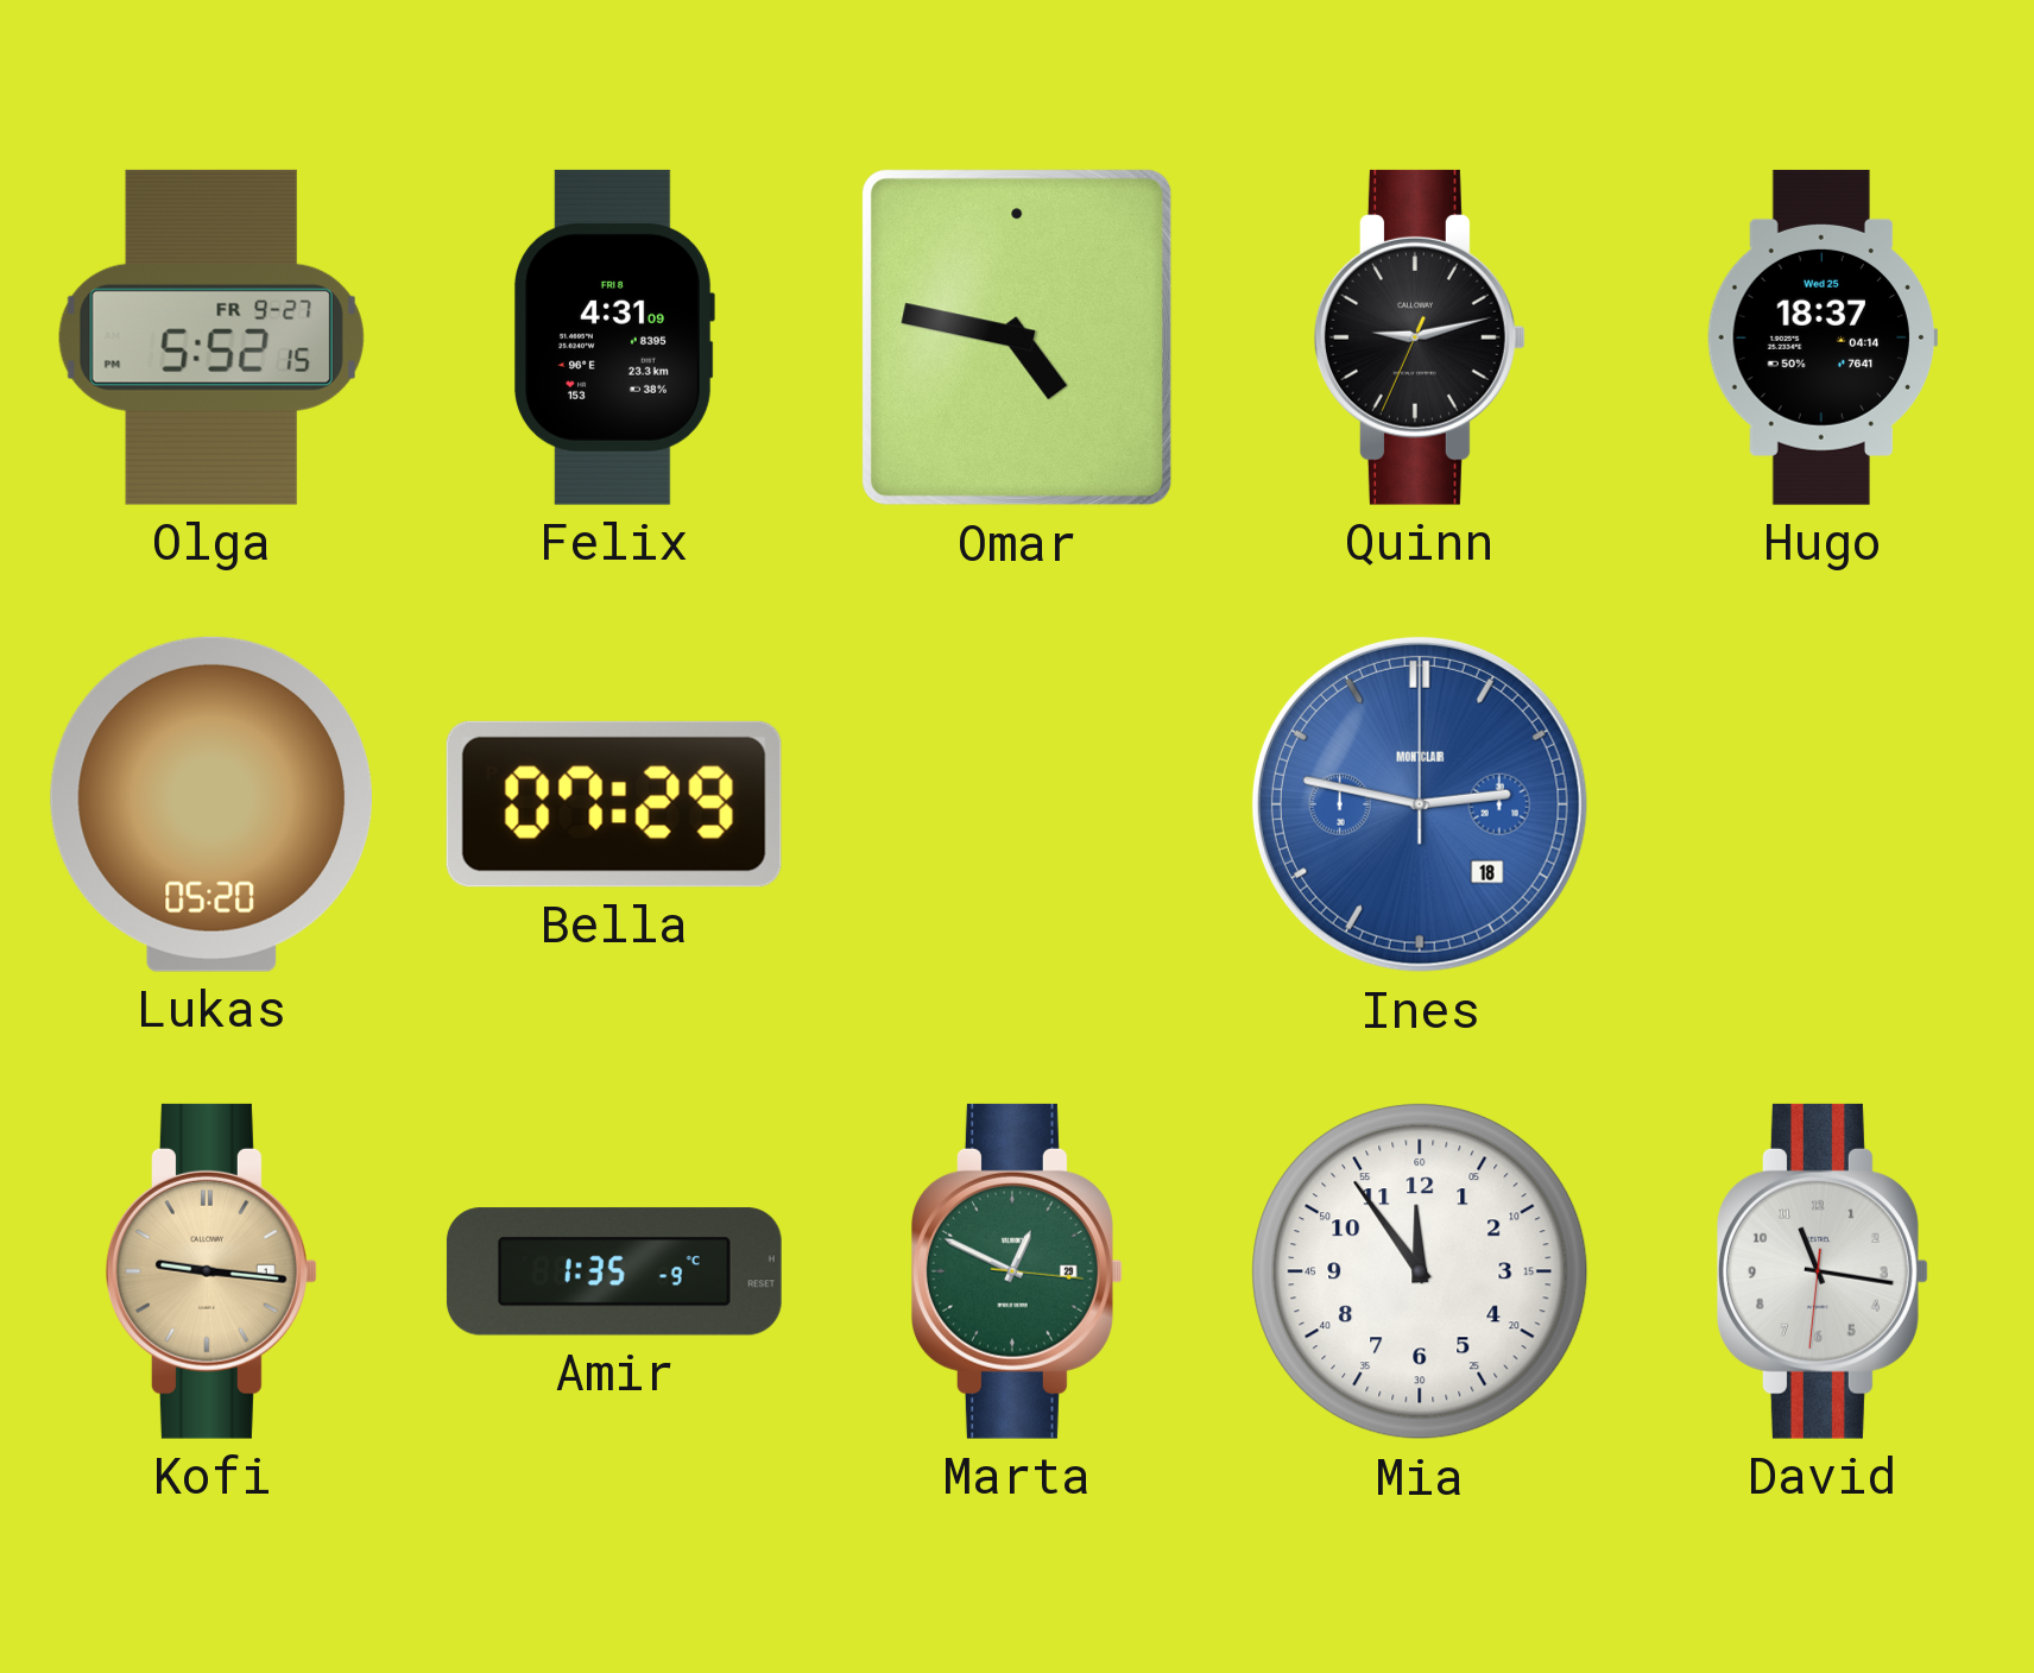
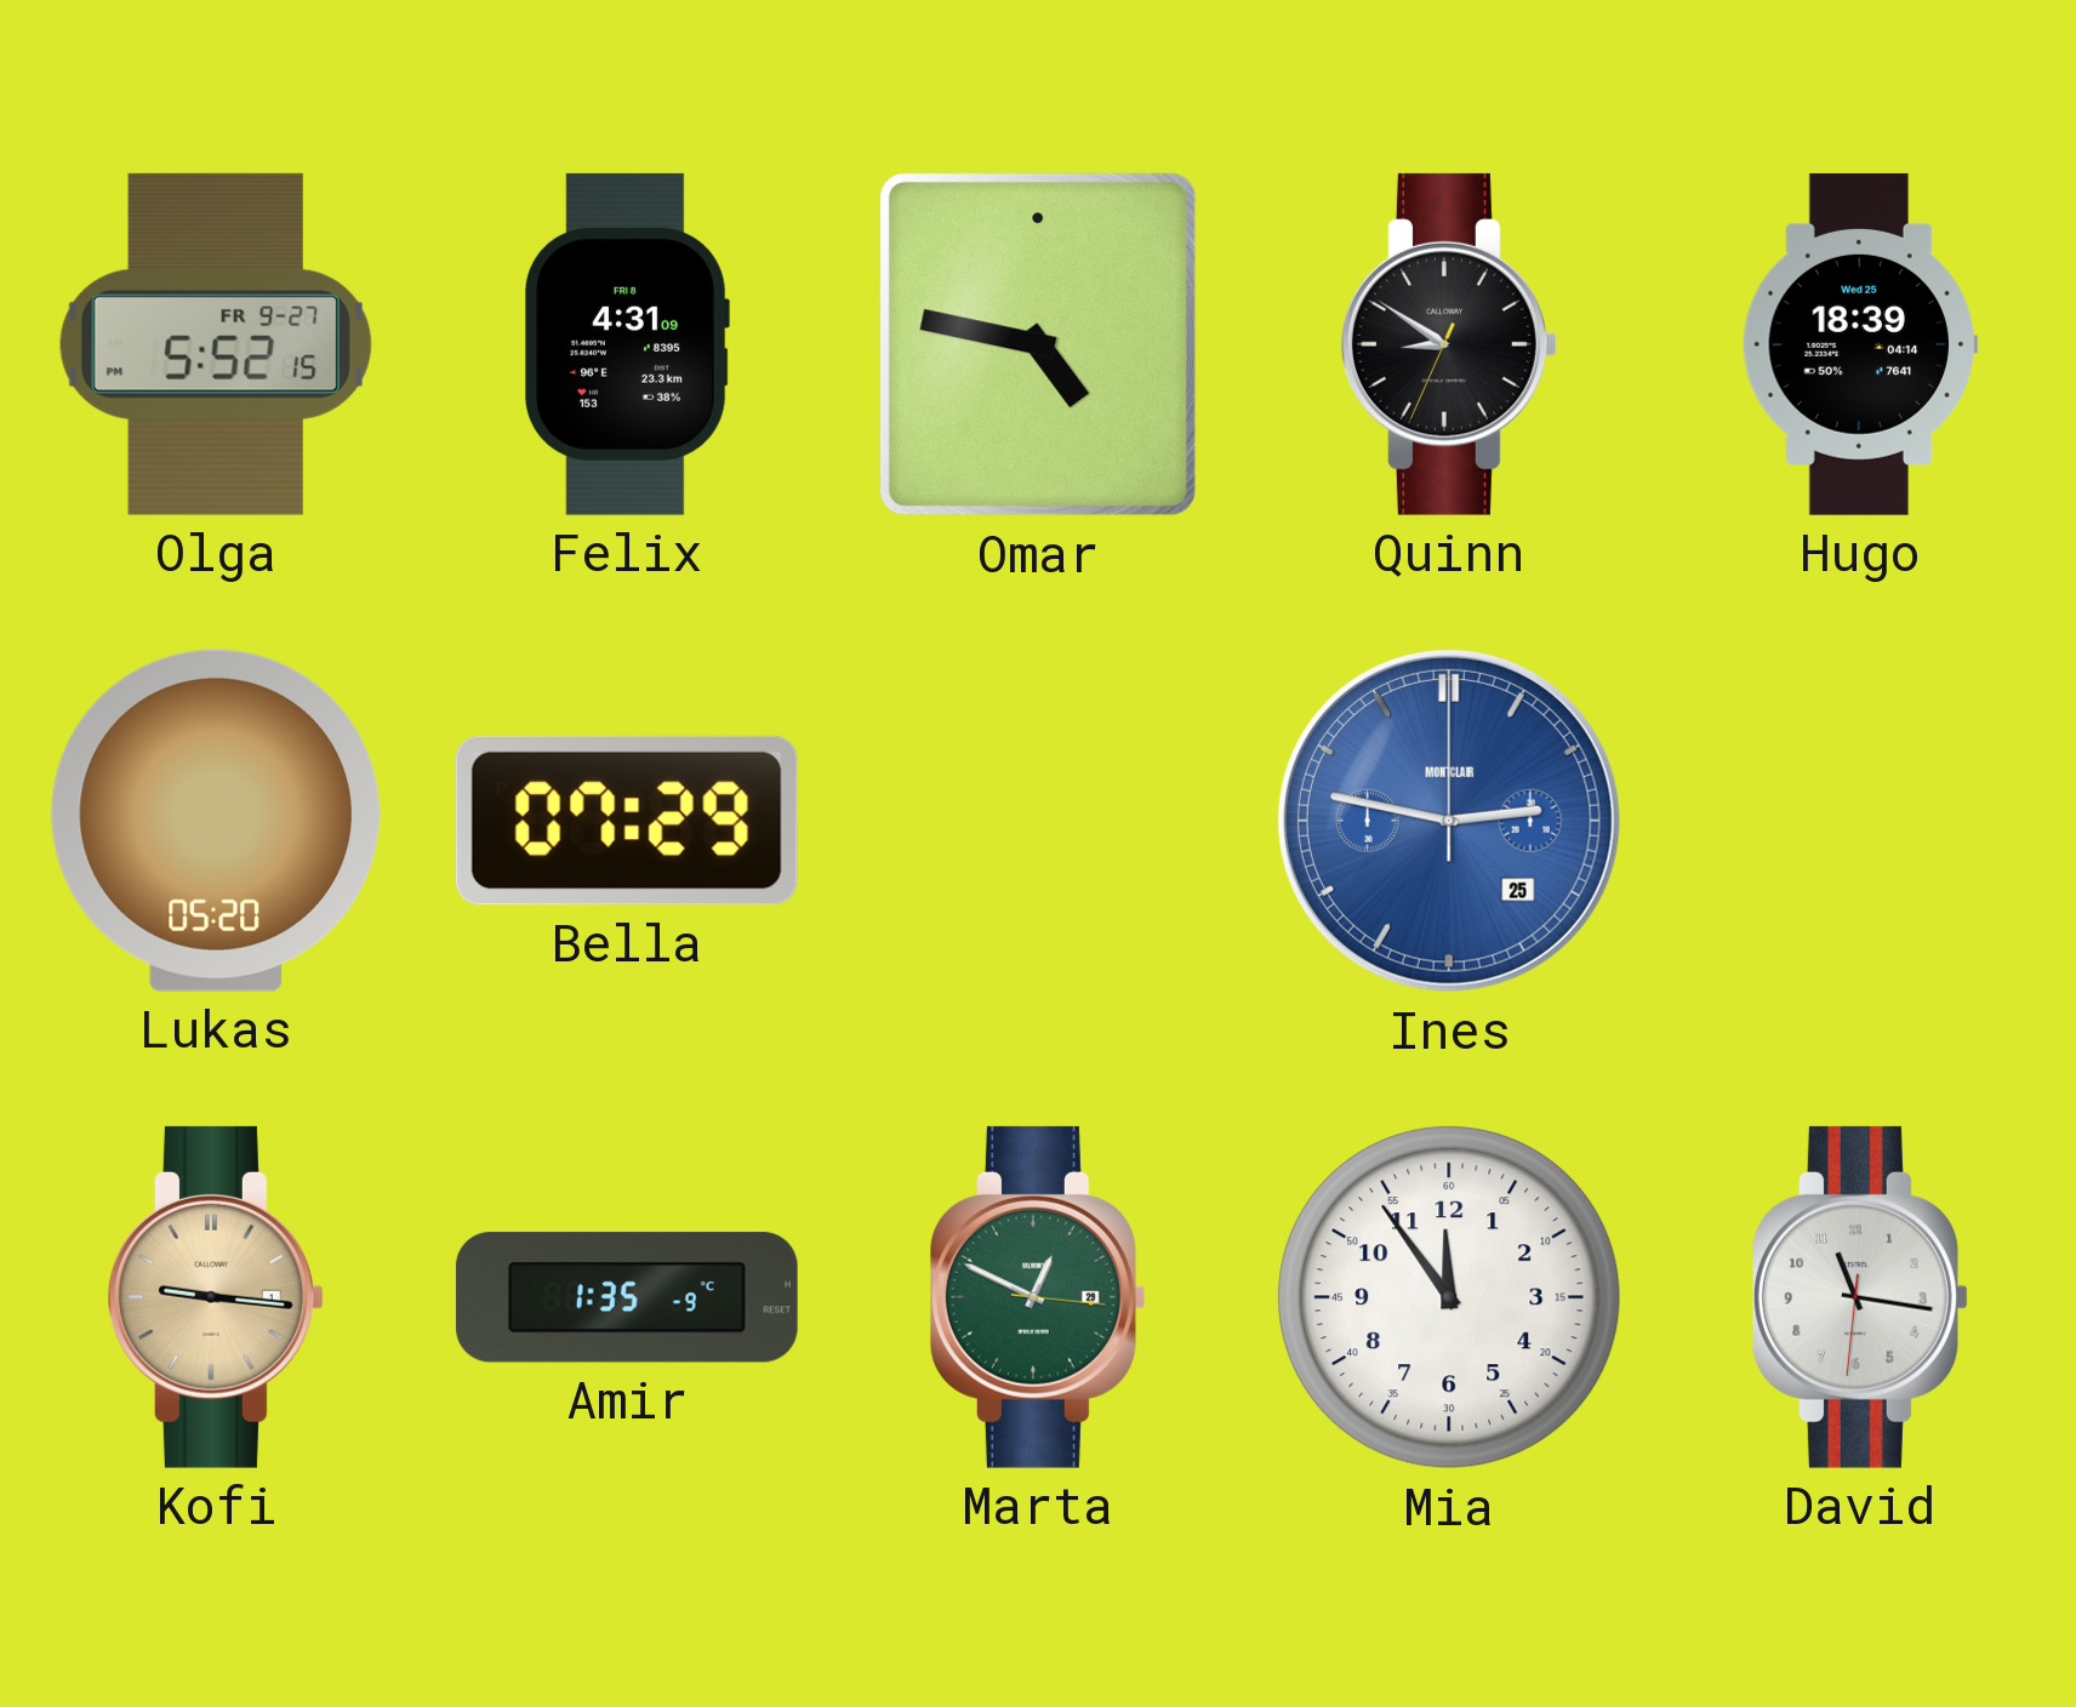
Quinn: 9:12 -> 8:50 (1449, 344)
Hugo: 18:37 -> 18:39 (1860, 344)
Ines date: 18 -> 25 (1449, 821)
